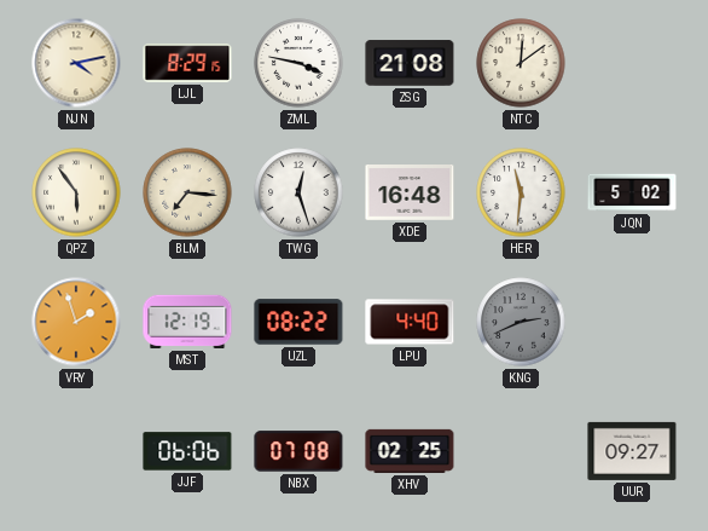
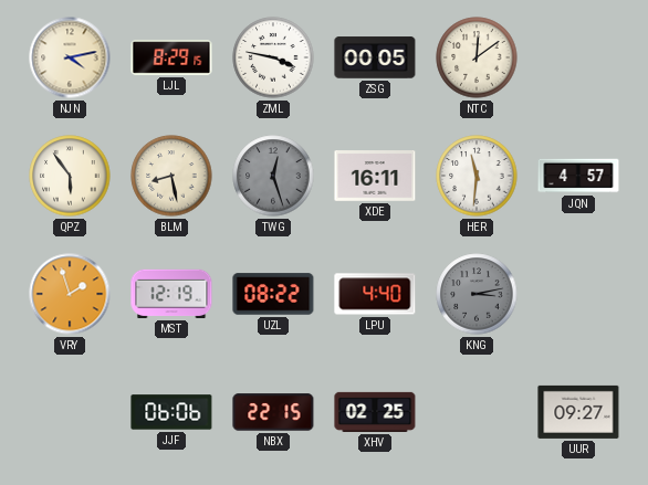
ZSG: 21:08 -> 00:05 (375, 57)
BLM: 7:16 -> 8:28 (171, 176)
TWG dial: white -> grey (273, 176)
XDE: 16:48 -> 16:11 (375, 177)
JQN: 5:02 -> 4:57 (578, 176)
KNG: 2:41 -> 3:13 (477, 294)
NBX: 07:08 -> 22:15 (273, 412)
